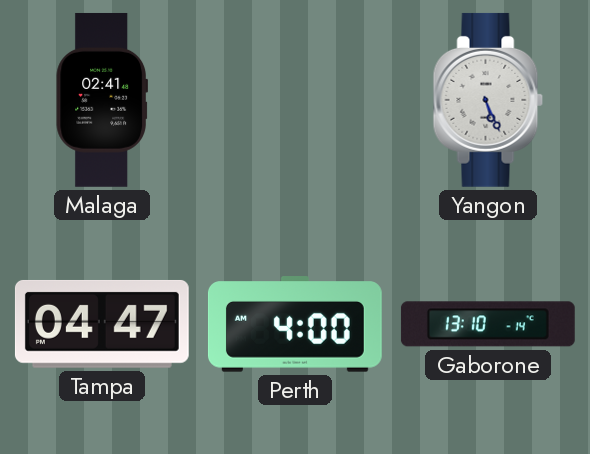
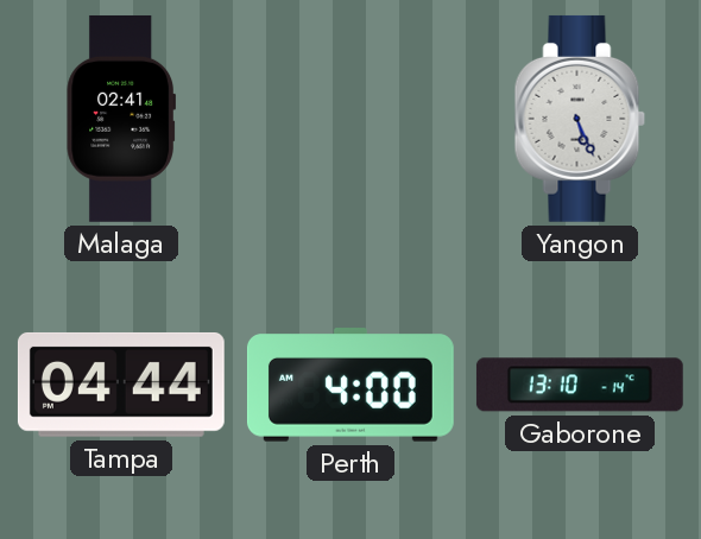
Tampa: 04:47 -> 04:44 (121, 385)
